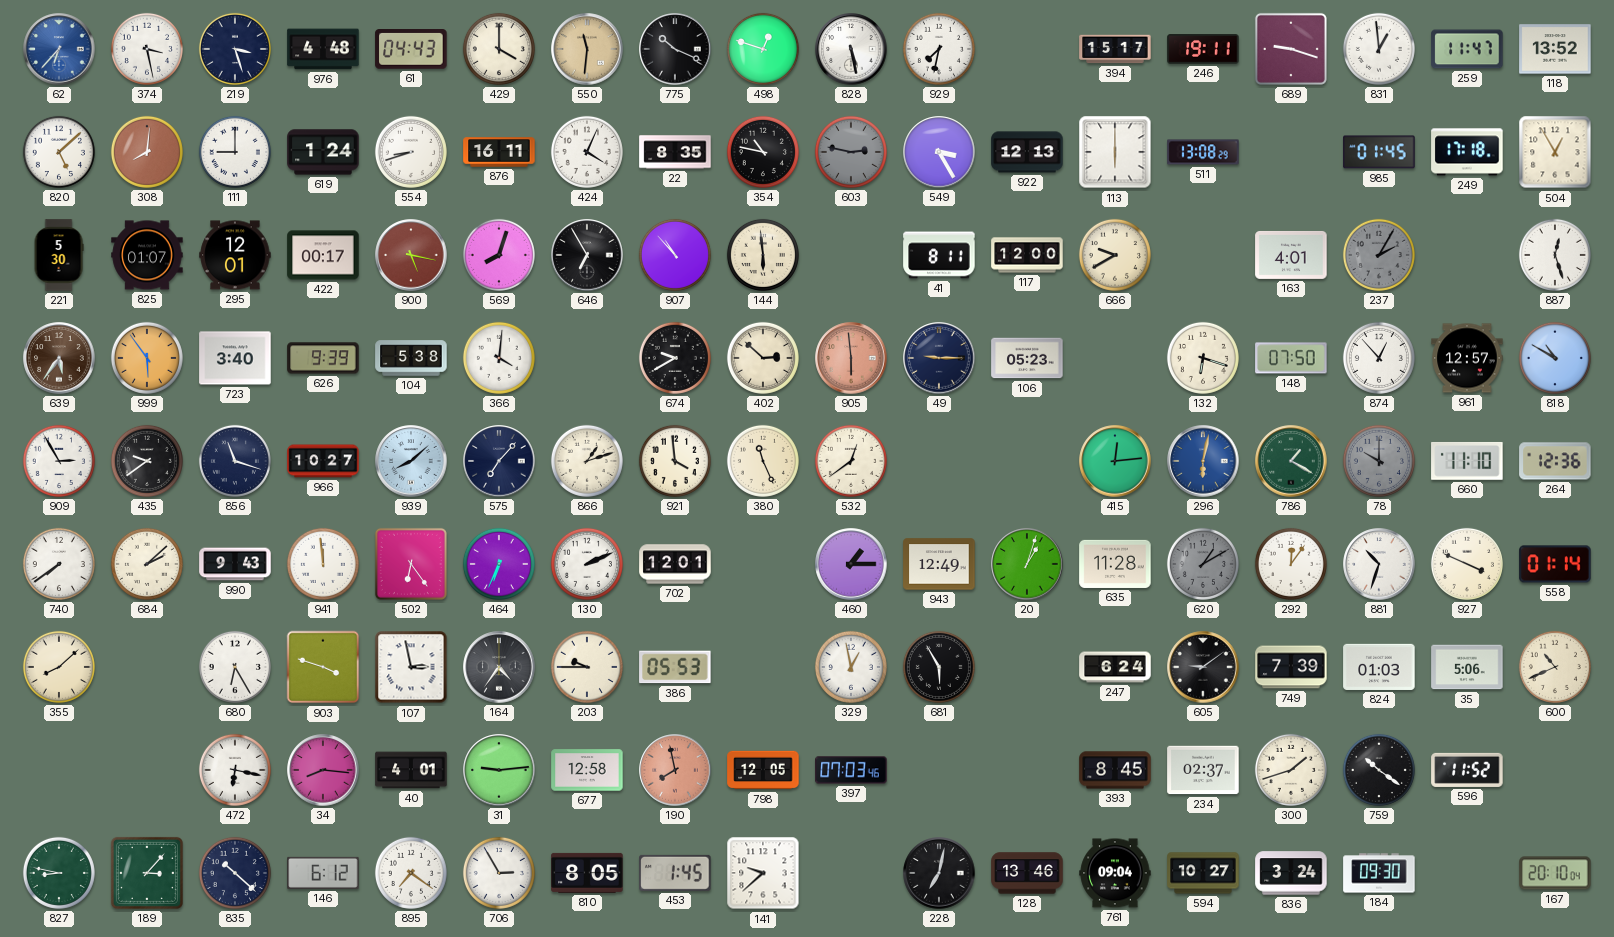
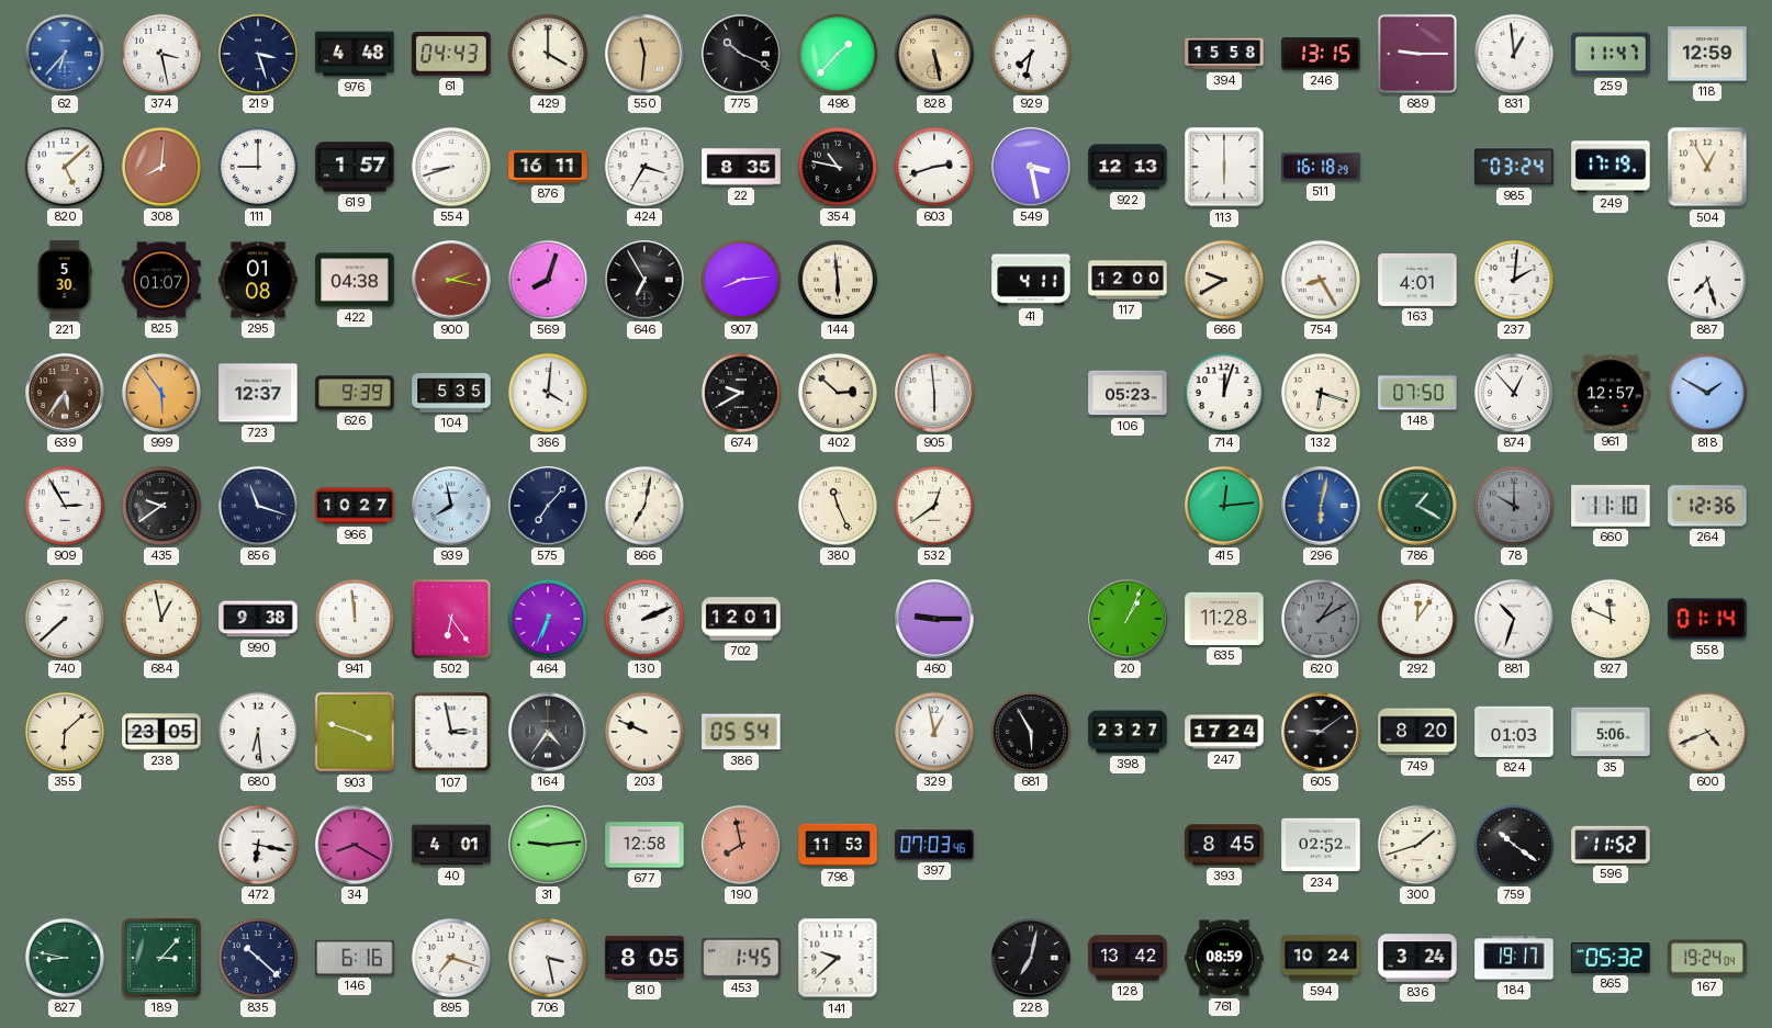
498: 12:48 -> 1:37 (838, 54)
828 dial: white -> champagne (934, 54)
394: 15:17 -> 15:58 (1224, 54)
246: 19:11 -> 13:15 (1321, 54)
689: 9:18 -> 9:15 (1417, 54)
118: 13:52 -> 12:59 (1707, 54)
619: 1:24 -> 1:57 (355, 167)
424: 4:04 -> 3:35 (644, 167)
603: 2:47 -> 2:42 (934, 167)
603 dial: grey -> white (934, 167)
549: 3:25 -> 3:28 (1031, 167)
511: 13:08 -> 16:18 (1321, 167)
985: 01:45 -> 03:24 (1514, 167)
249: 17:18 -> 17:19 (1611, 167)
295: 12:01 -> 01:08 (258, 280)
422: 00:17 -> 04:38 (355, 280)
900: 5:17 -> 2:17 (451, 280)
907: 10:53 -> 8:14 (741, 280)
41: 8:11 -> 4:11 (1031, 280)
754: none -> 8:25 (1321, 280)
237: 2:05 -> 2:01 (1514, 280)
237 dial: grey -> white (1514, 280)
887: 12:27 -> 7:27 (1707, 280)
723: 3:40 -> 12:37 (258, 393)
104: 5:38 -> 5:35 (451, 393)
905 dial: salmon -> white (934, 393)
49: 9:15 -> none (939, 358)
714: none -> 12:03 (1224, 393)
818: 10:50 -> 1:50 (1707, 393)
939: 8:08 -> 7:58 (451, 506)
866: 1:12 -> 7:02 (644, 506)
921: 3:59 -> none (675, 461)
740: 7:39 -> 7:38 (65, 619)
684: 2:08 -> 12:58 (161, 619)
990: 9:43 -> 9:38 (258, 619)
460: 1:15 -> 9:15 (934, 619)
943: 12:49 -> none (939, 564)
20: 1:03 -> 1:04 (1128, 619)
927: 3:49 -> 11:49 (1611, 619)
355: 8:08 -> 6:08 (65, 732)
238: none -> 23:05 (161, 732)
680: 6:25 -> 6:29 (258, 732)
203: 9:45 -> 9:49 (644, 732)
386: 05:53 -> 05:54 (741, 732)
398: none -> 23:27 (1128, 732)
247: 6:24 -> 17:24 (1224, 732)
749: 7:39 -> 8:20 (1417, 732)
600: 10:41 -> 4:41 (1707, 732)
34: 8:16 -> 8:20 (355, 845)
798: 12:05 -> 11:53 (838, 845)
234: 02:37 -> 02:52 (1321, 845)
146: 6:12 -> 6:16 (355, 958)
895: 7:21 -> 7:18 (451, 958)
706: 2:55 -> 3:28 (548, 958)
128: 13:46 -> 13:42 (1128, 958)
761: 09:04 -> 08:59 (1224, 958)
594: 10:27 -> 10:24 (1321, 958)
184: 09:30 -> 19:17 (1514, 958)
865: none -> 05:32 (1611, 959)
167: 20:10 -> 19:24 (1707, 958)
